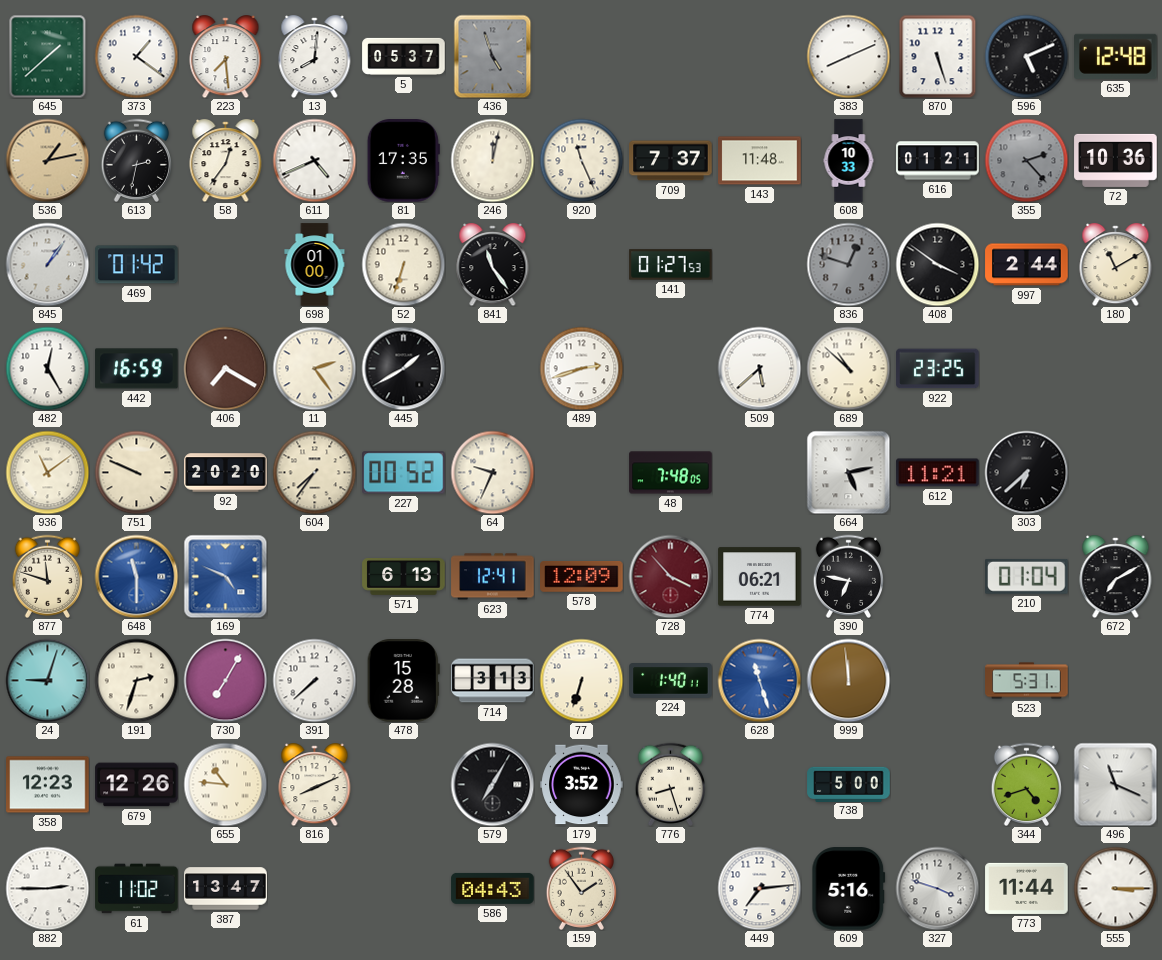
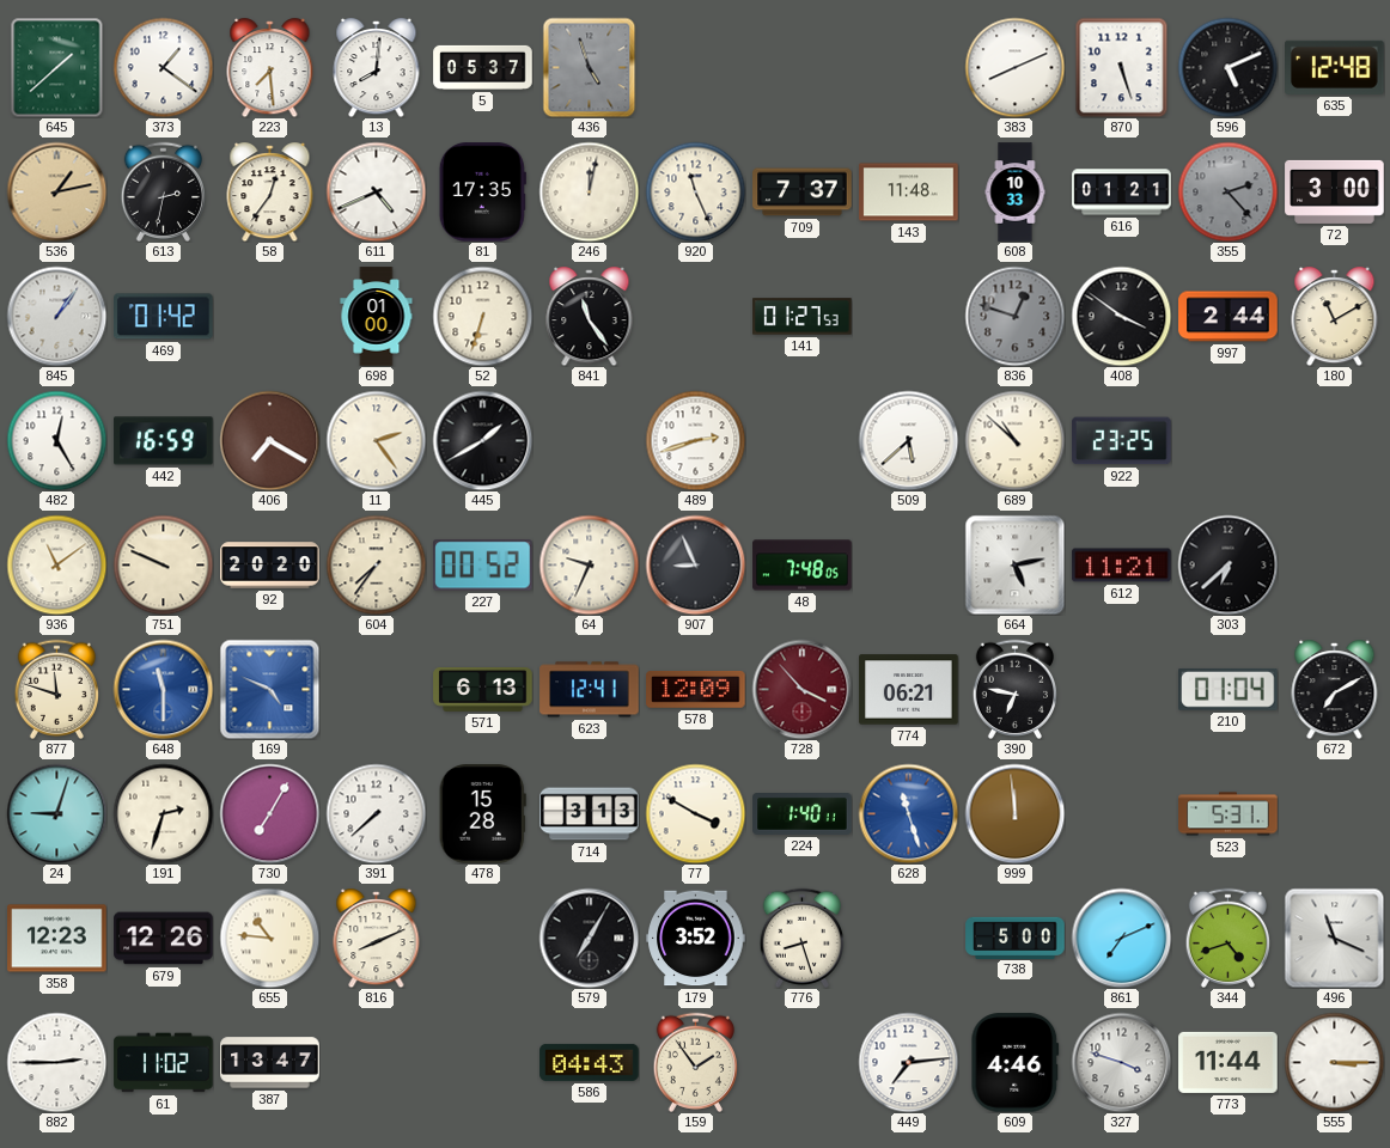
72: 10:36 -> 3:00 (1335, 191)
907: none -> 8:56 (695, 564)
77: 6:33 -> 3:50 (695, 813)
861: none -> 7:11 (1121, 938)
609: 5:16 -> 4:46 (1016, 1063)
